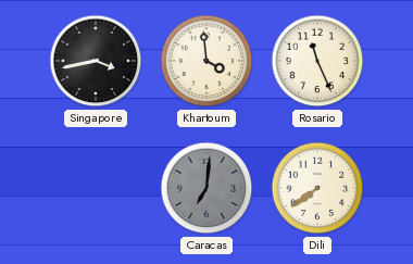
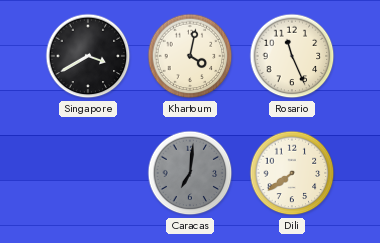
Singapore: 3:43 -> 3:40 (88, 56)
Khartoum: 3:59 -> 4:02 (190, 56)
